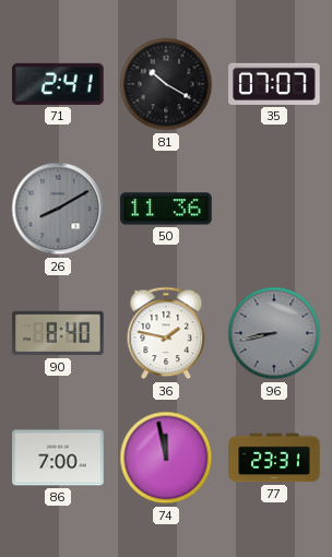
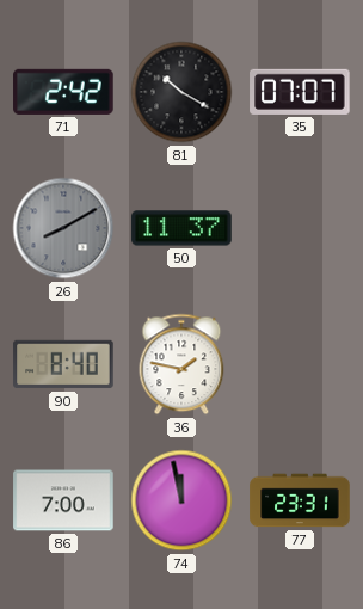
71: 2:41 -> 2:42 (63, 92)
50: 11:36 -> 11:37 (181, 228)
96: 8:43 -> none (274, 333)
